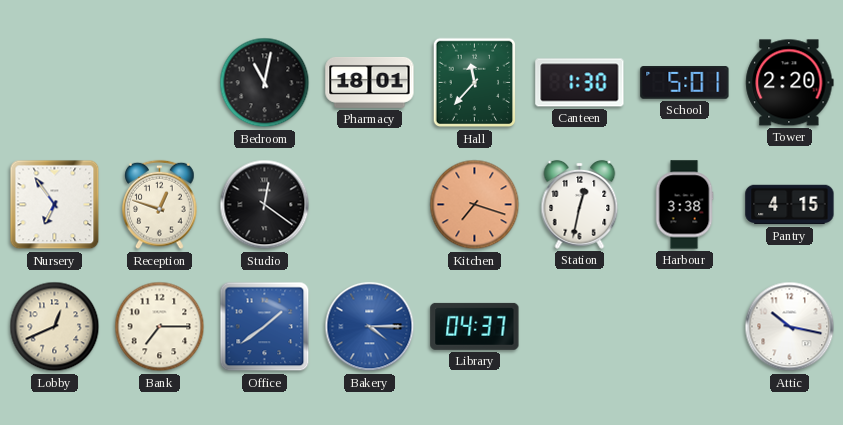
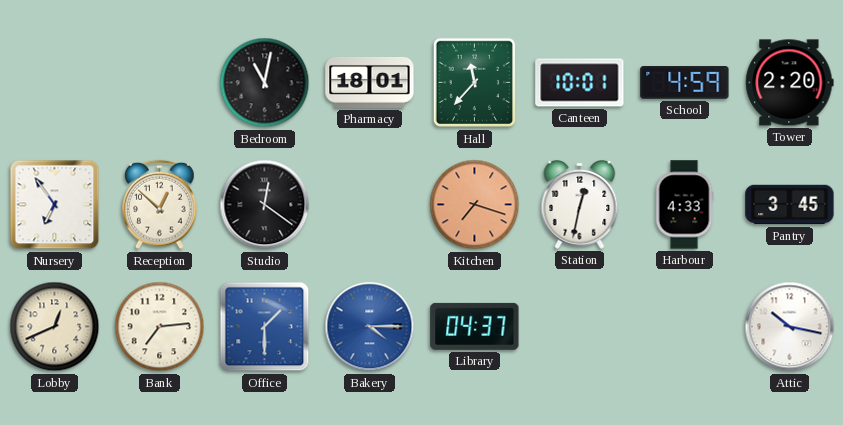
Canteen: 1:30 -> 10:01 (580, 83)
School: 5:01 -> 4:59 (685, 83)
Reception: 12:48 -> 12:52 (160, 205)
Harbour: 3:38 -> 4:33 (684, 205)
Pantry: 4:15 -> 3:45 (790, 205)
Bank: 7:15 -> 7:14 (160, 327)
Office: 1:39 -> 1:30 (265, 327)
